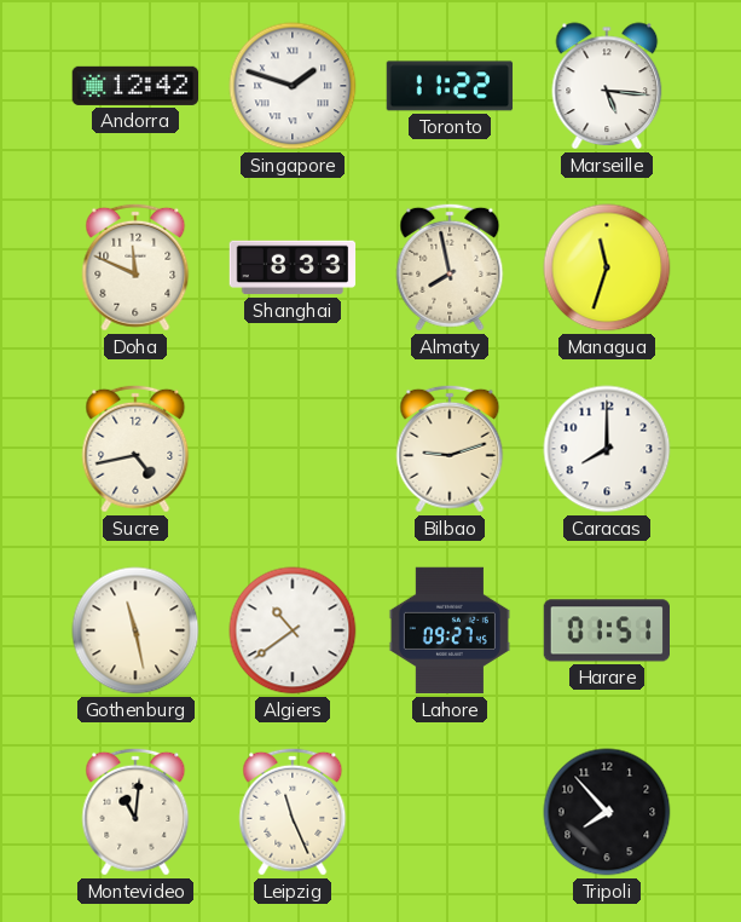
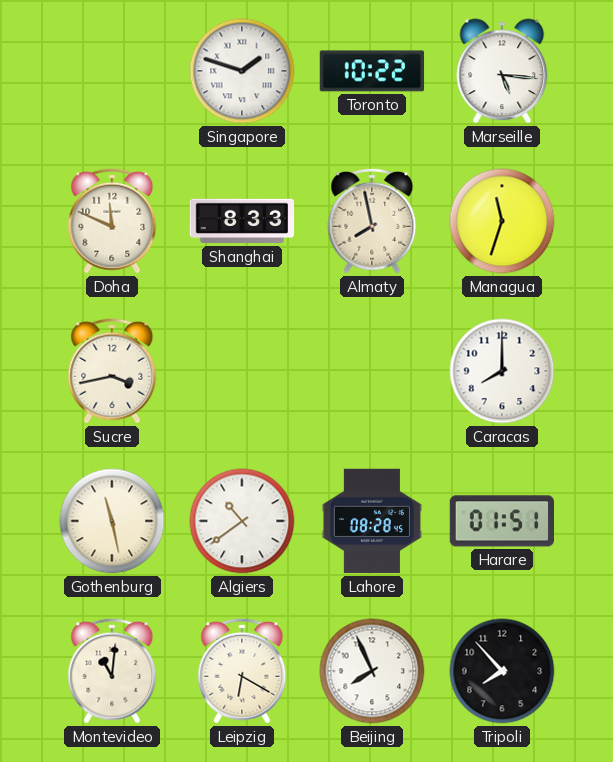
Andorra: 12:42 -> none (134, 86)
Toronto: 11:22 -> 10:22 (372, 71)
Sucre: 4:43 -> 3:43 (112, 371)
Bilbao: 9:12 -> none (450, 449)
Lahore: 09:27 -> 08:28 (372, 521)
Leipzig: 11:26 -> 6:20 (242, 671)
Beijing: none -> 7:56 (372, 671)
